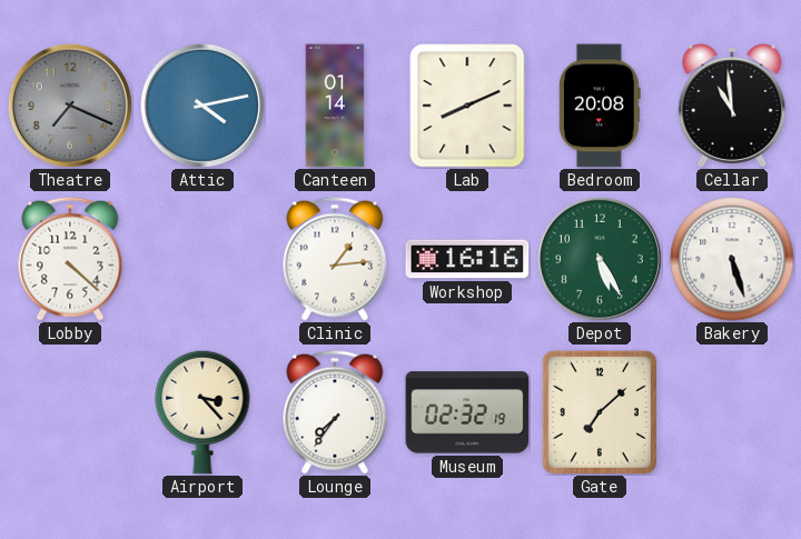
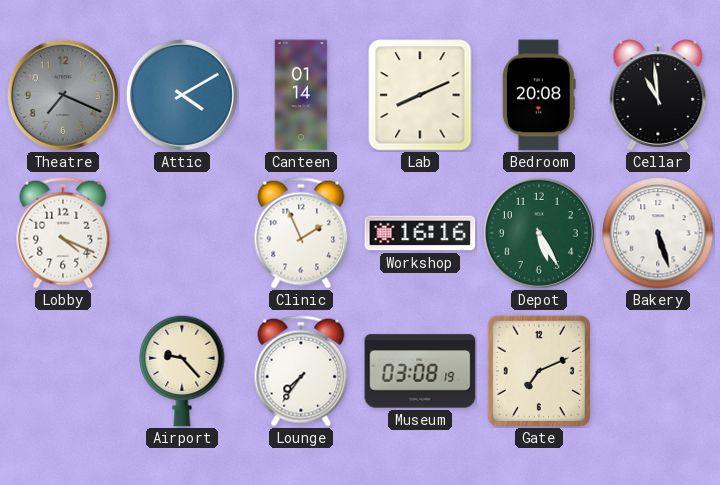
Attic: 4:13 -> 4:10 (182, 95)
Lobby: 4:22 -> 4:19 (63, 233)
Clinic: 1:14 -> 1:56 (301, 233)
Airport: 3:23 -> 9:23 (182, 371)
Museum: 02:32 -> 03:08 (420, 371)
Gate: 7:08 -> 7:11 (539, 371)
